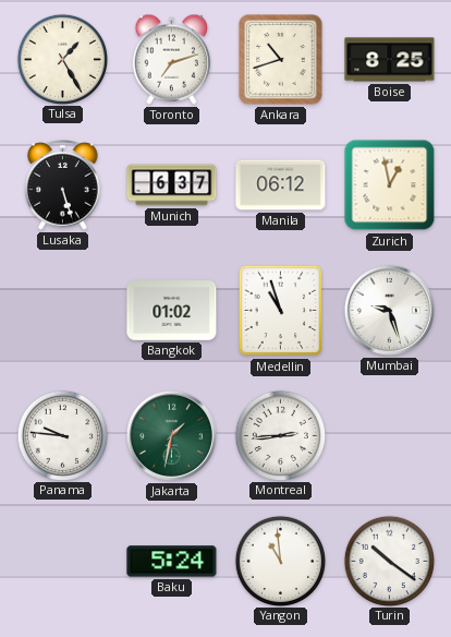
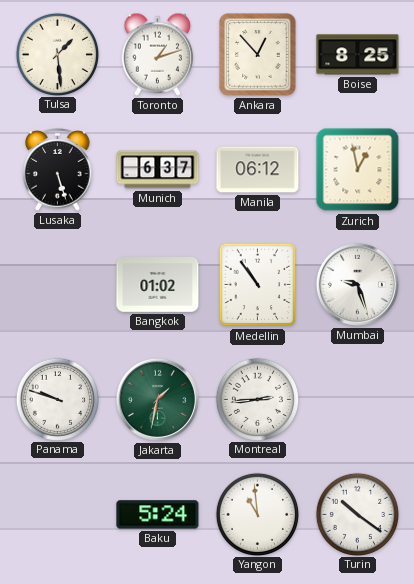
Tulsa: 1:25 -> 1:29 (57, 54)
Toronto: 7:12 -> 1:12 (158, 54)
Ankara: 10:42 -> 12:53 (258, 55)
Medellin: 10:57 -> 10:54 (258, 285)
Panama: 9:46 -> 9:48 (57, 399)
